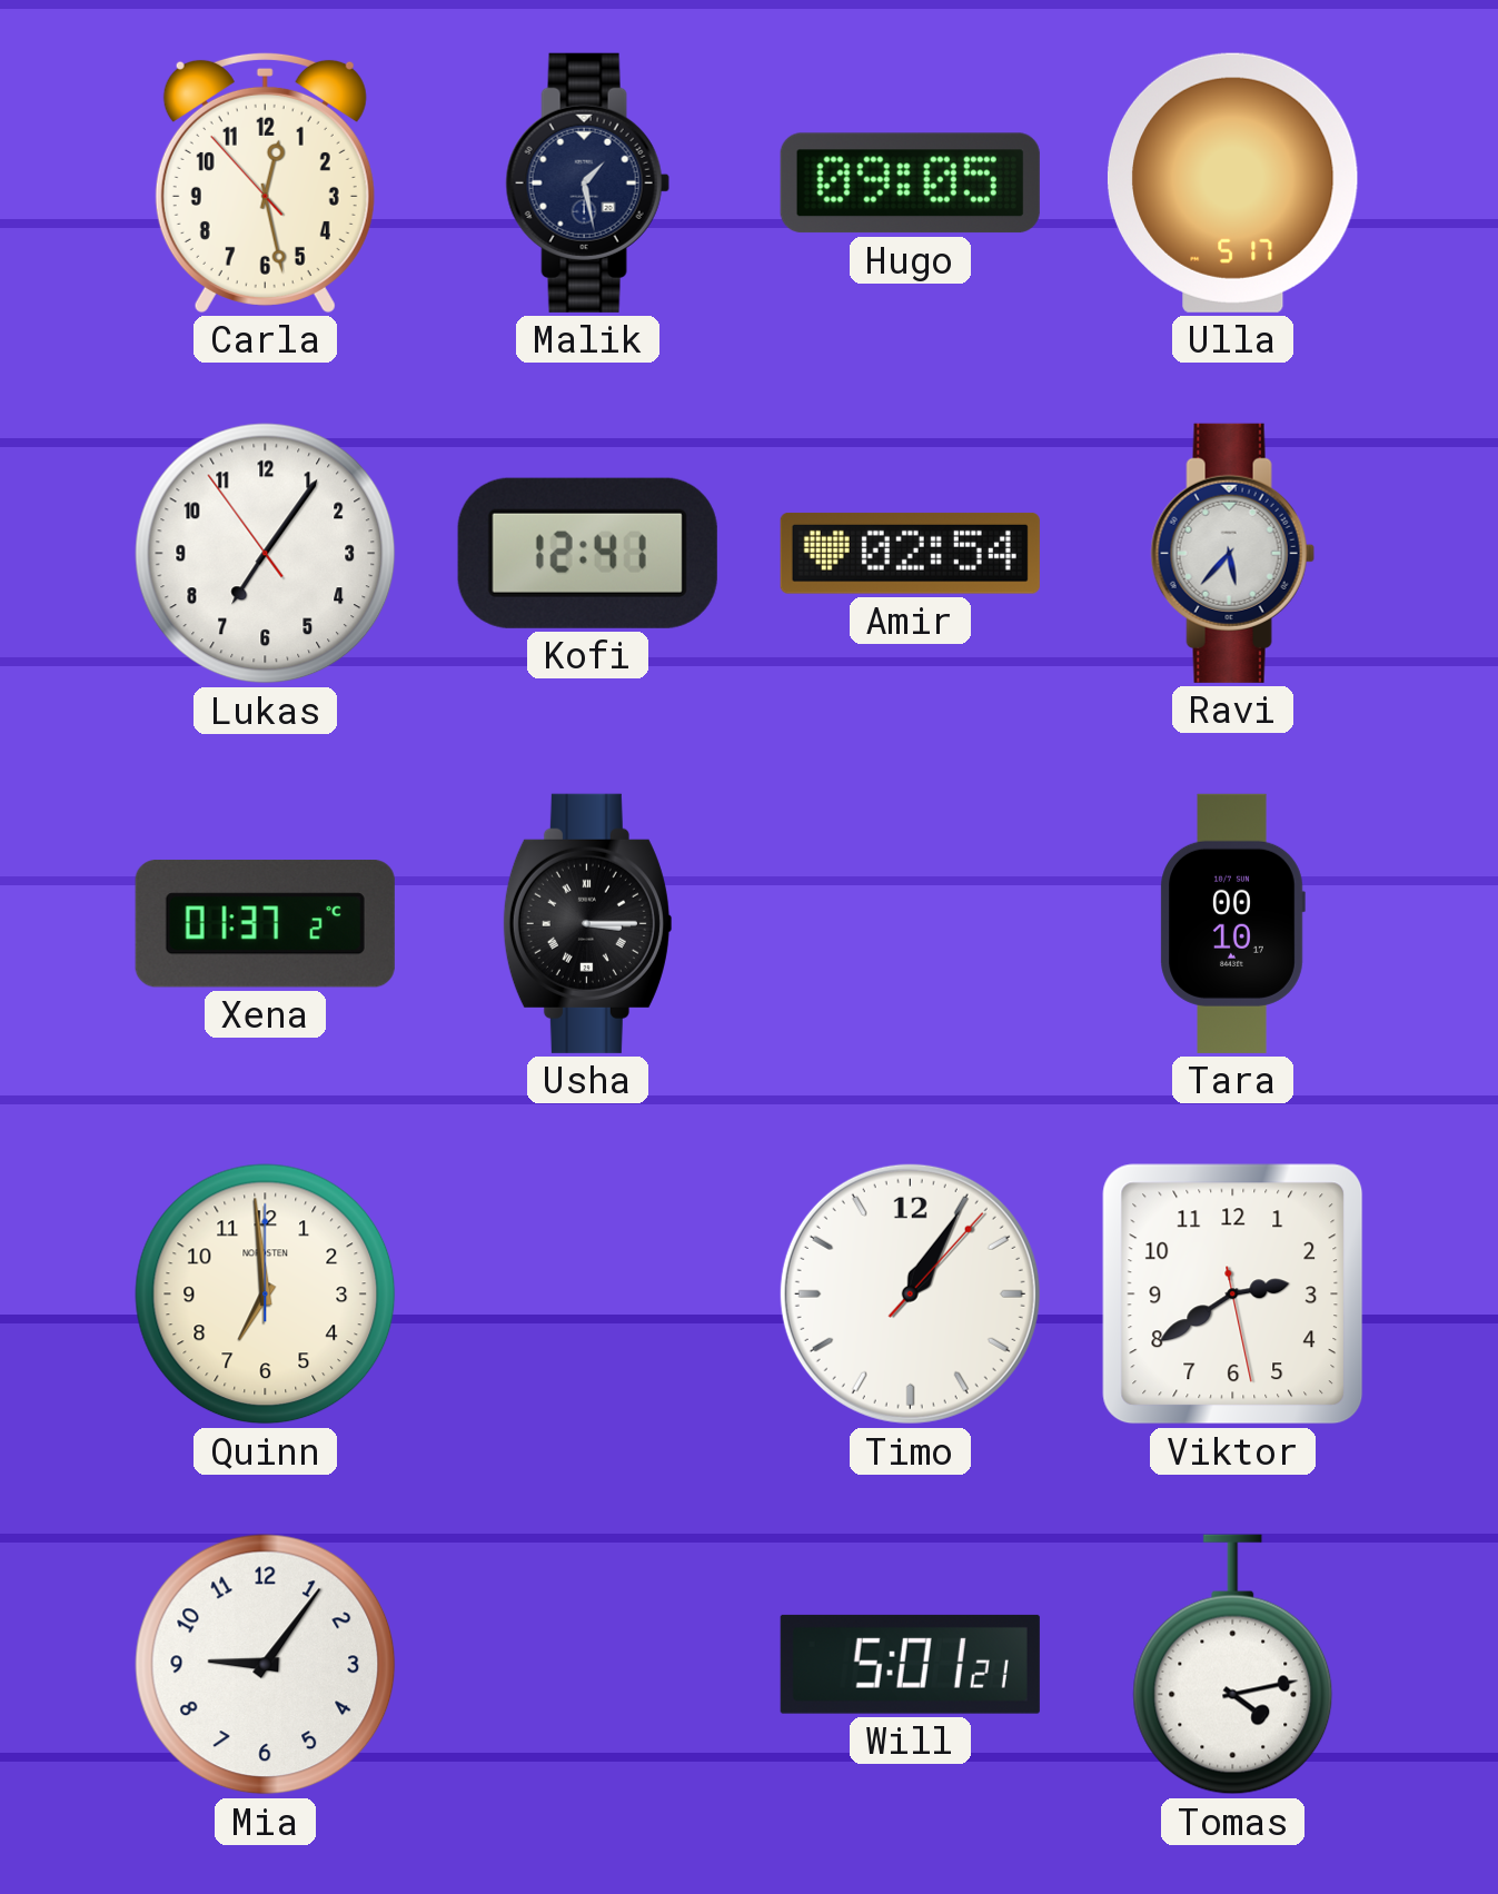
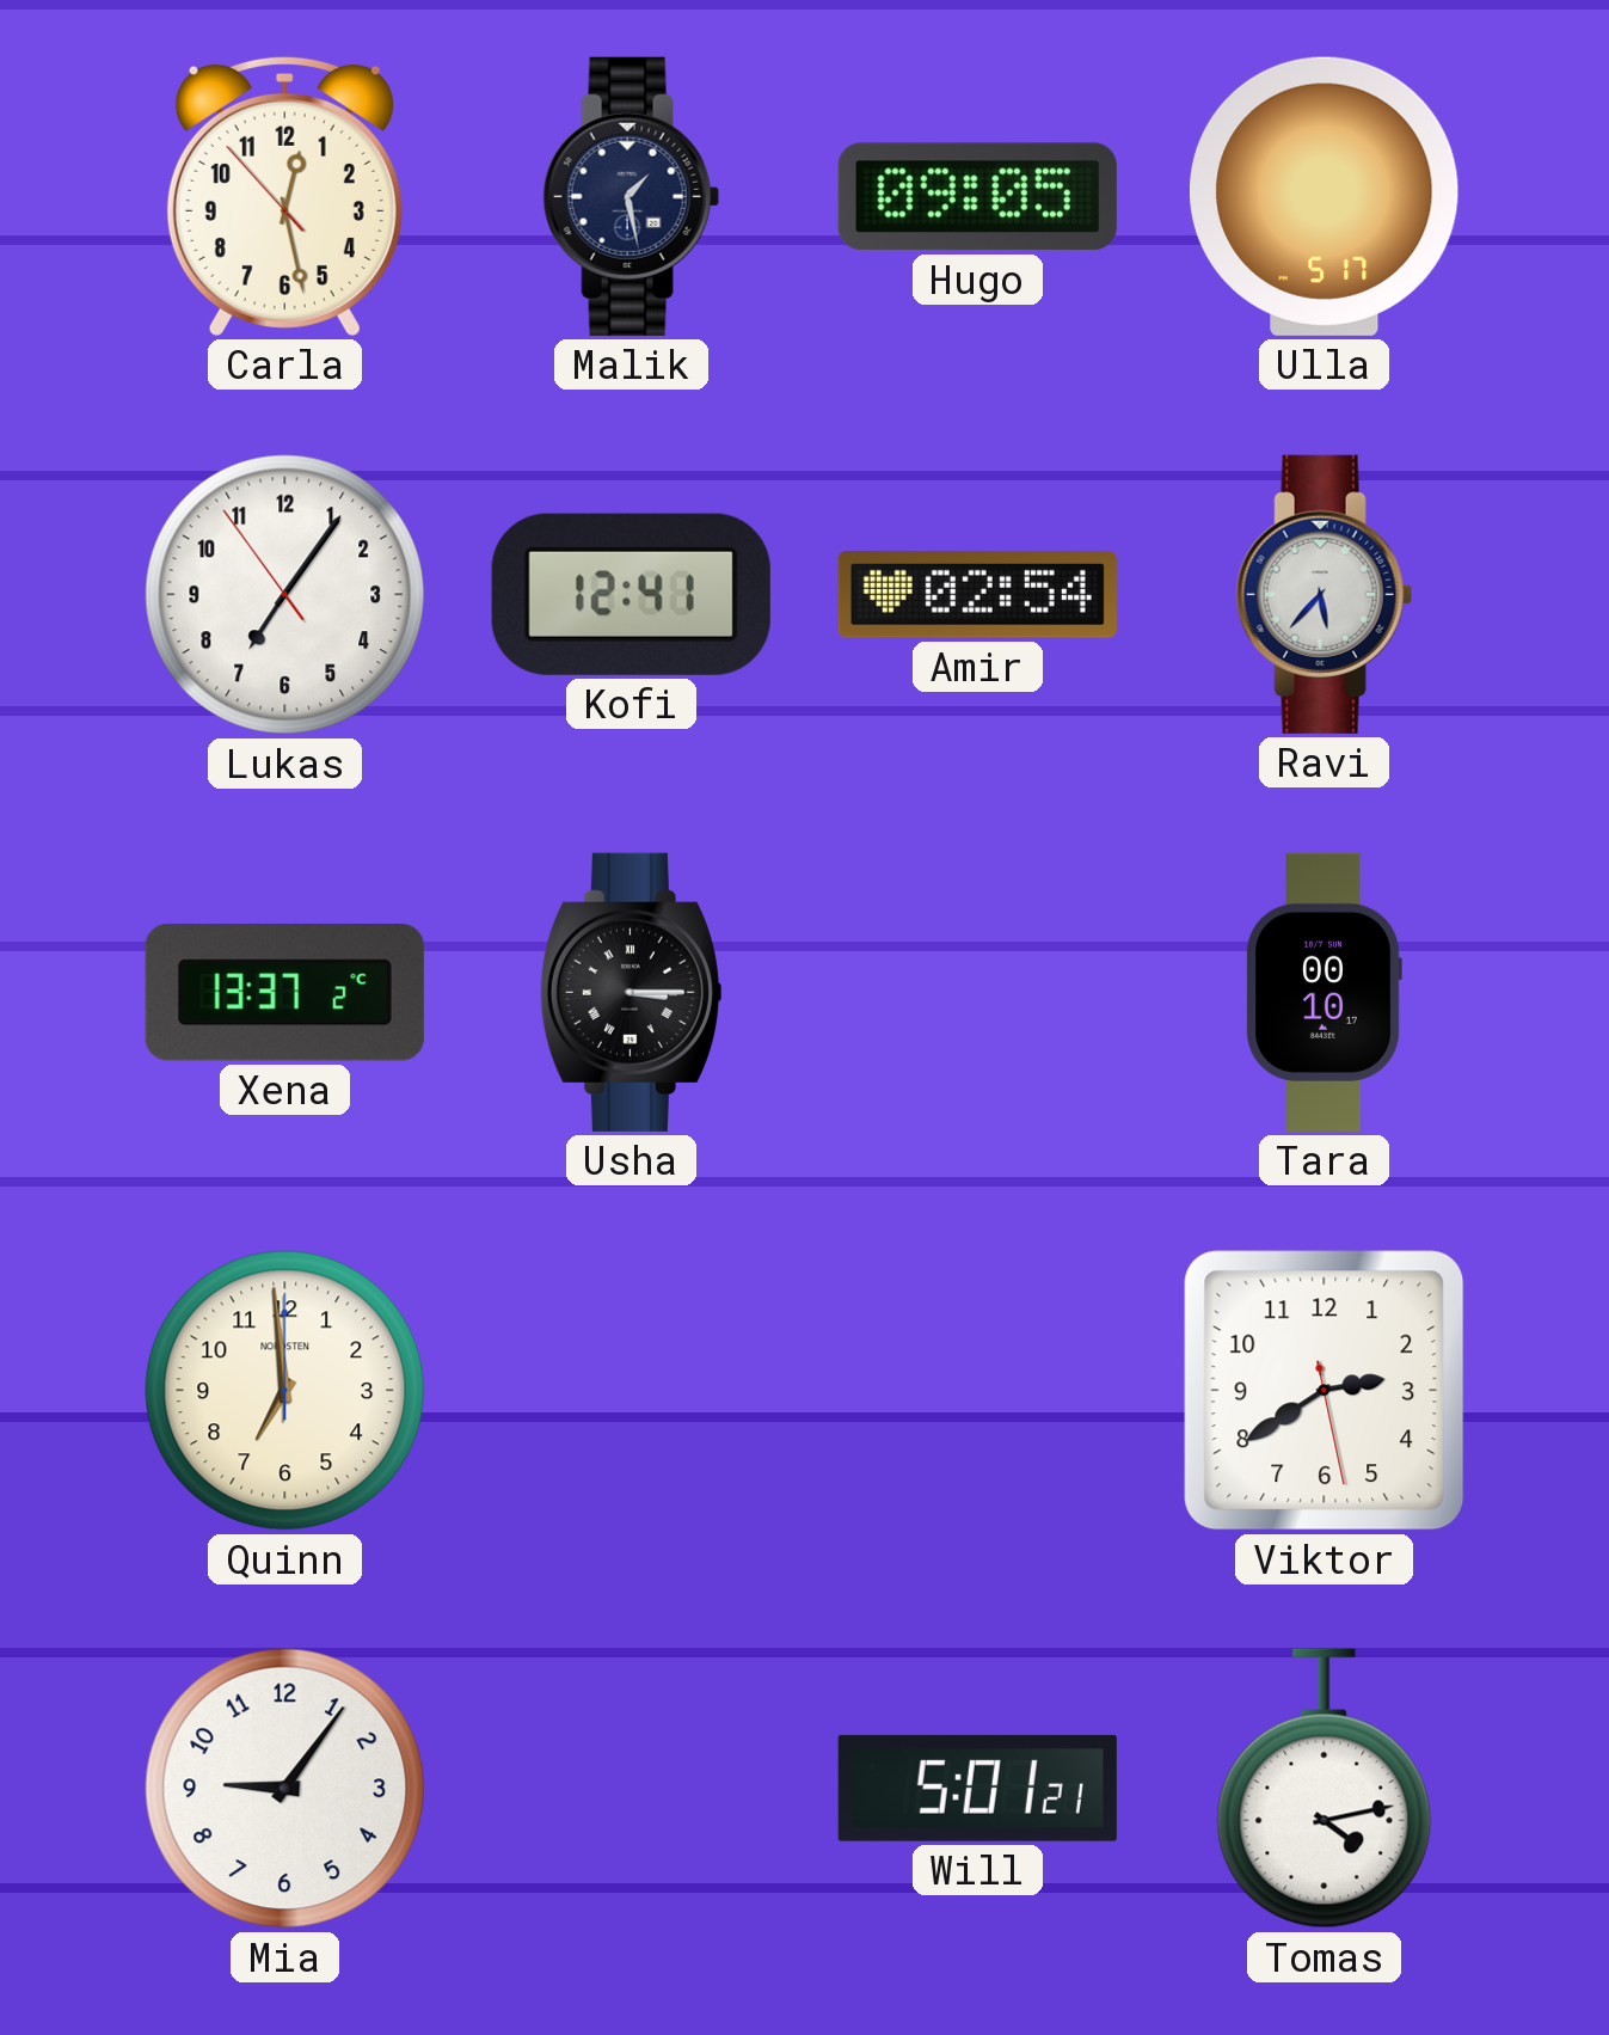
Xena: 01:37 -> 13:37 (284, 993)
Timo: 1:05 -> none (910, 1293)
